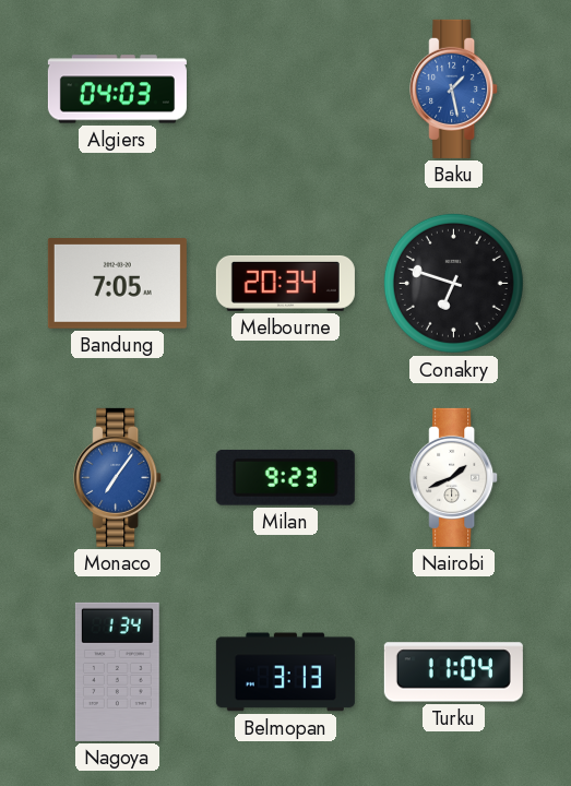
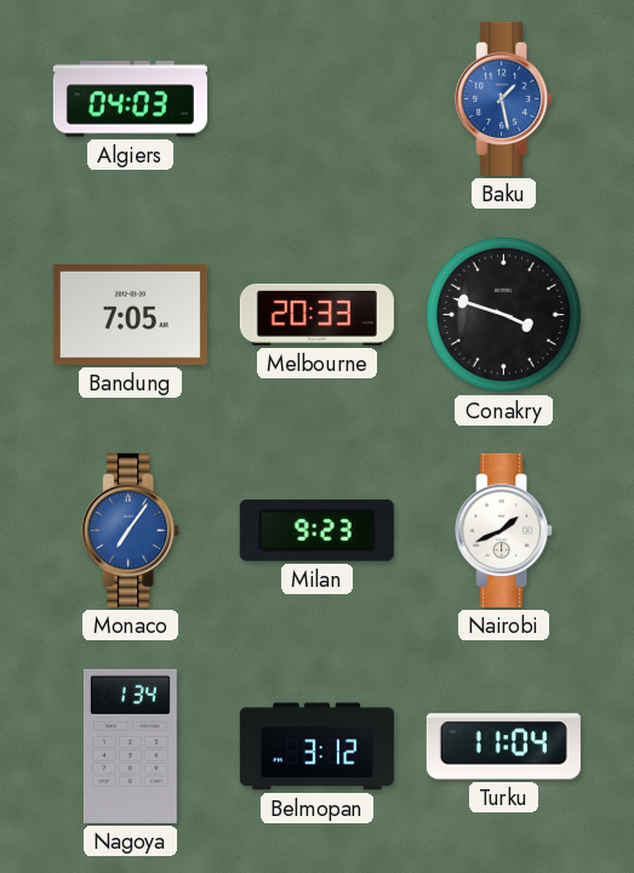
Melbourne: 20:34 -> 20:33 (316, 314)
Conakry: 6:48 -> 3:48 (503, 314)
Belmopan: 3:13 -> 3:12 (316, 747)
